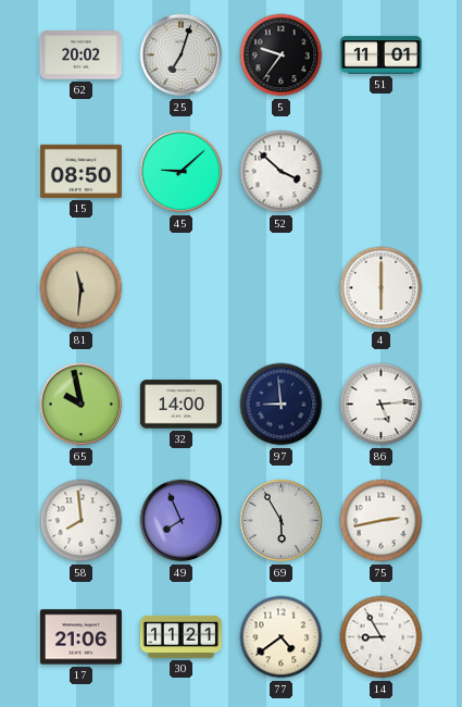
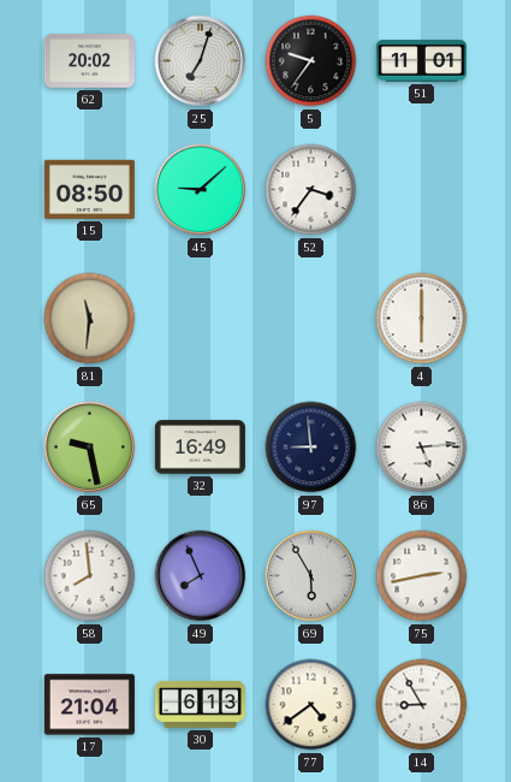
52: 3:52 -> 3:36 (311, 190)
65: 9:58 -> 9:28 (90, 448)
32: 14:00 -> 16:49 (200, 448)
17: 21:06 -> 21:04 (89, 705)
30: 11:21 -> 6:13 (200, 704)
